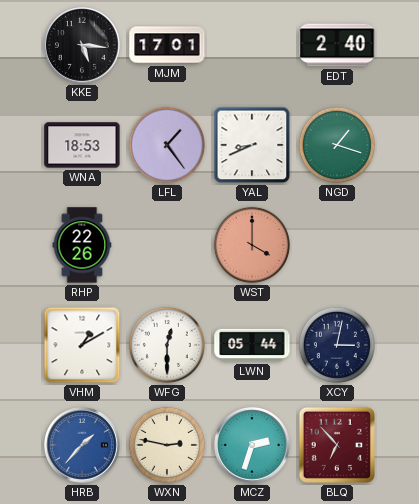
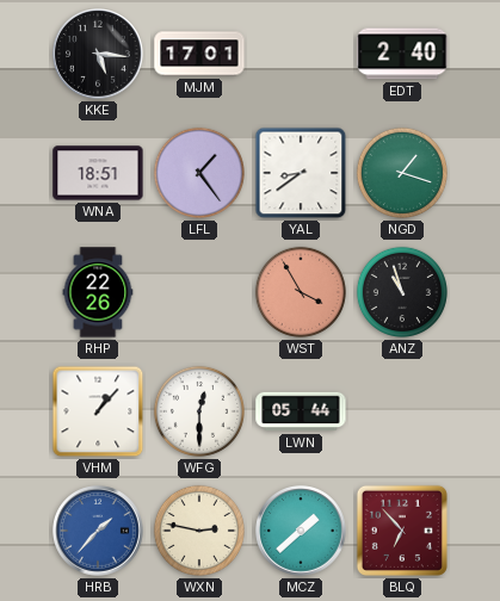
WNA: 18:53 -> 18:51 (98, 173)
YAL: 8:41 -> 8:39 (301, 173)
WST: 4:00 -> 3:55 (301, 292)
ANZ: none -> 10:57 (402, 292)
VHM: 1:10 -> 1:07 (98, 411)
XCY: 3:02 -> none (337, 345)
MCZ: 2:33 -> 1:38 (301, 531)
